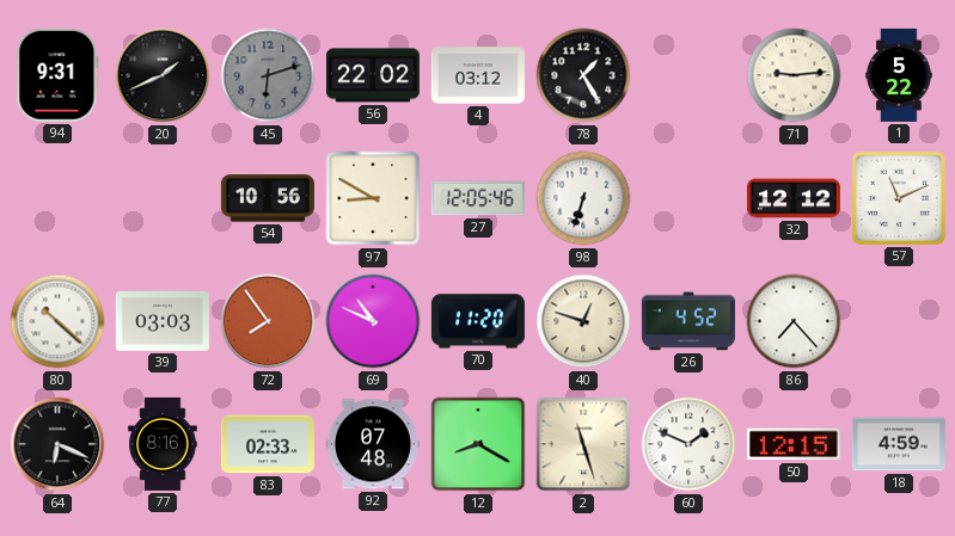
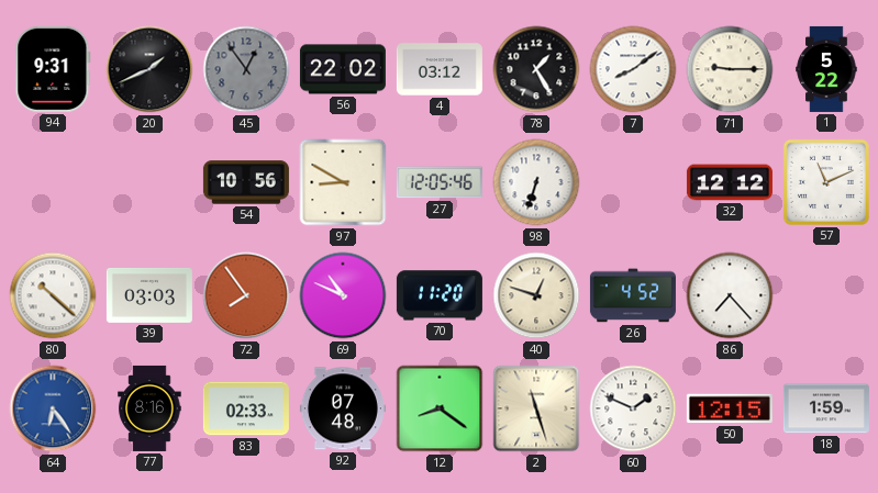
45: 6:12 -> 12:54 (246, 69)
7: none -> 8:09 (633, 69)
71: 9:14 -> 9:15 (730, 69)
64: 6:19 -> 6:24 (53, 408)
64 dial: black -> blue (53, 408)
12: 8:20 -> 8:21 (440, 408)
18: 4:59 -> 1:59 (826, 408)
